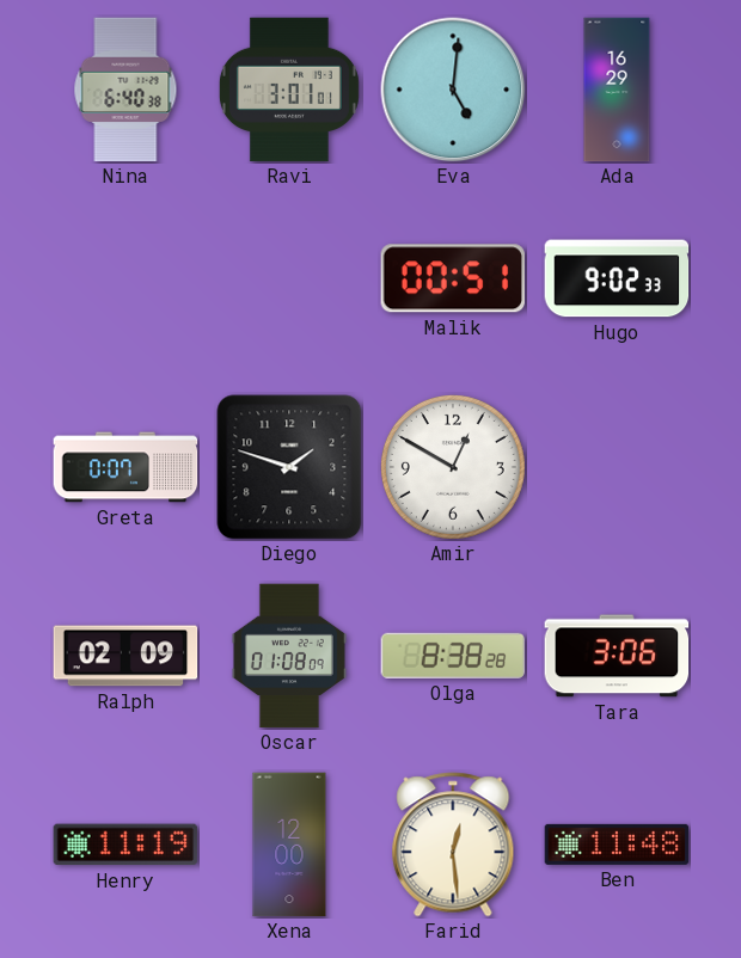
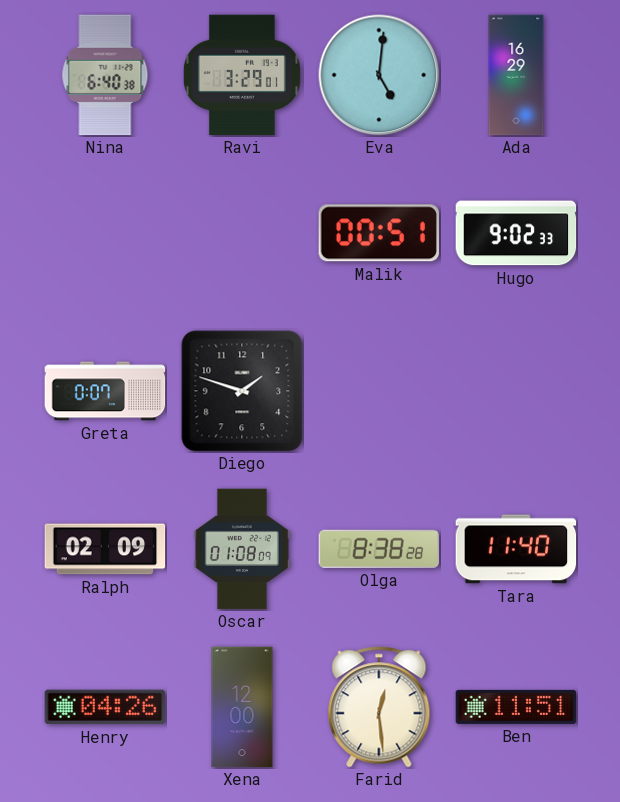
Ravi: 3:01 -> 3:29 (242, 75)
Amir: 12:50 -> none (453, 467)
Tara: 3:06 -> 11:40 (516, 549)
Henry: 11:19 -> 04:26 (105, 707)
Ben: 11:48 -> 11:51 (516, 707)
